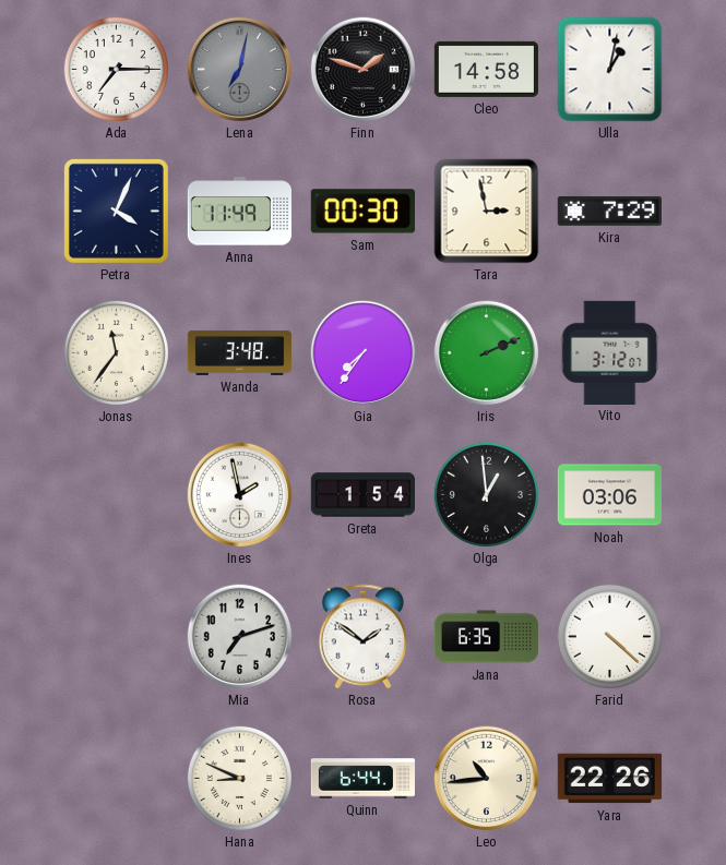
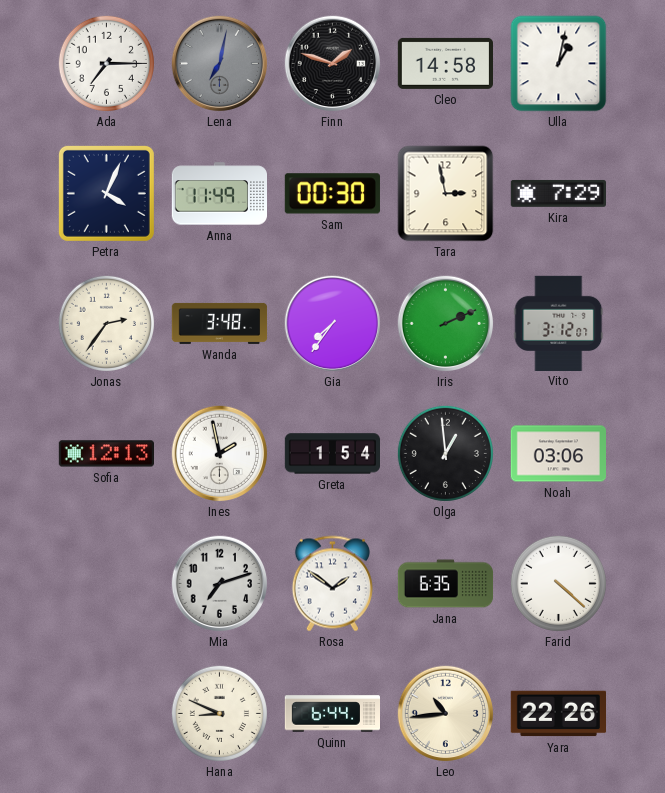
Jonas: 11:36 -> 2:36 (106, 323)
Sofia: none -> 12:13 (106, 454)
